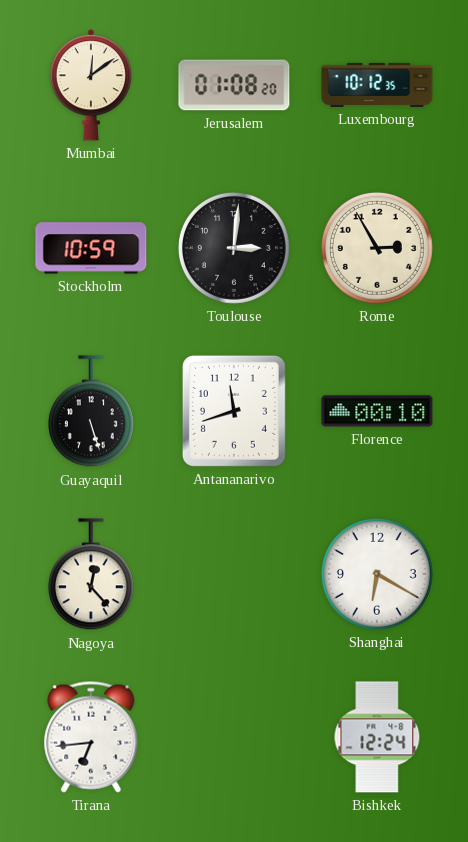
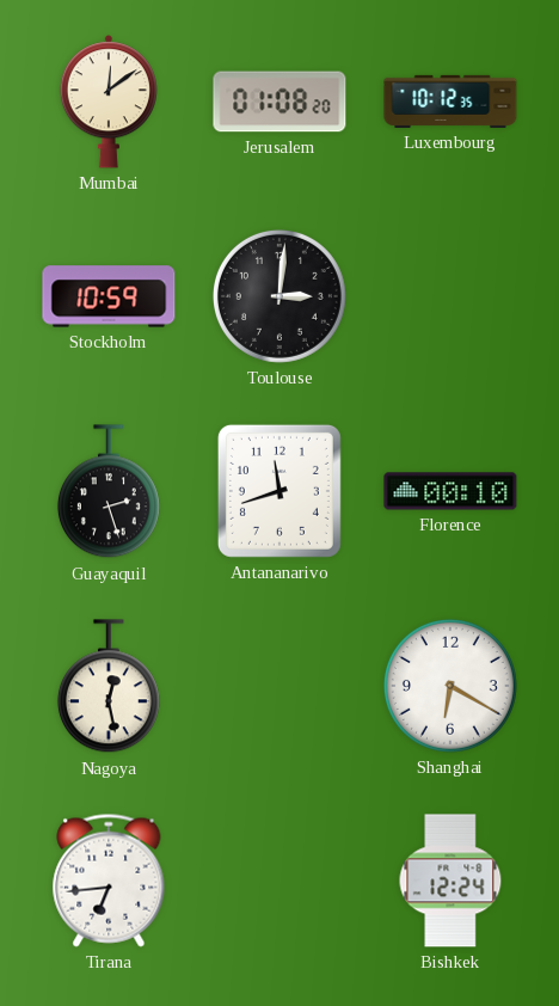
Rome: 2:55 -> none (377, 248)
Guayaquil: 5:27 -> 2:27 (109, 492)
Nagoya: 12:23 -> 12:28 (109, 687)
